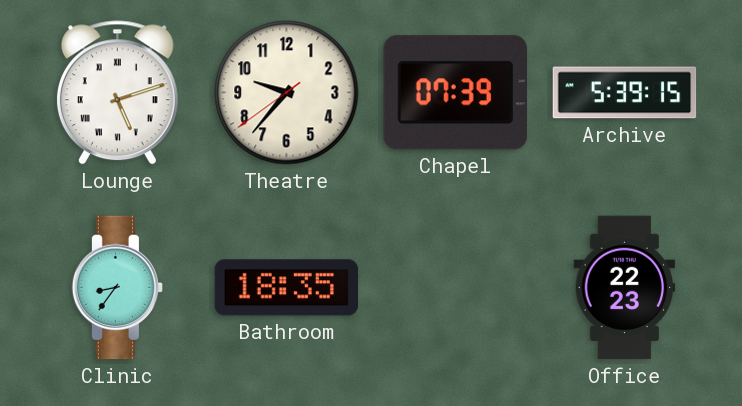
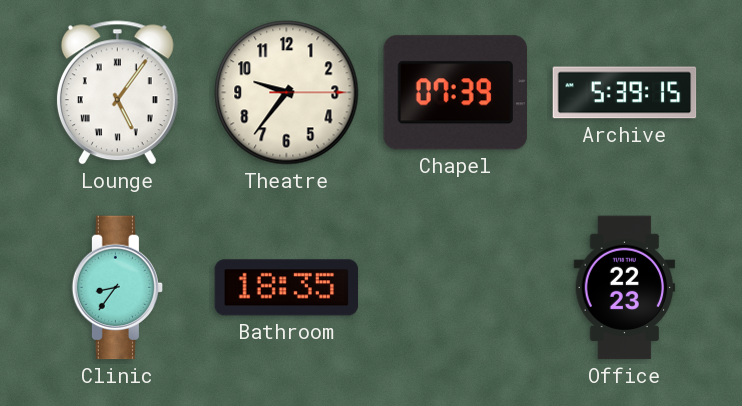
Lounge: 5:12 -> 5:06 (117, 93)
Theatre: 9:36:39 -> 9:36:15 (287, 93)
